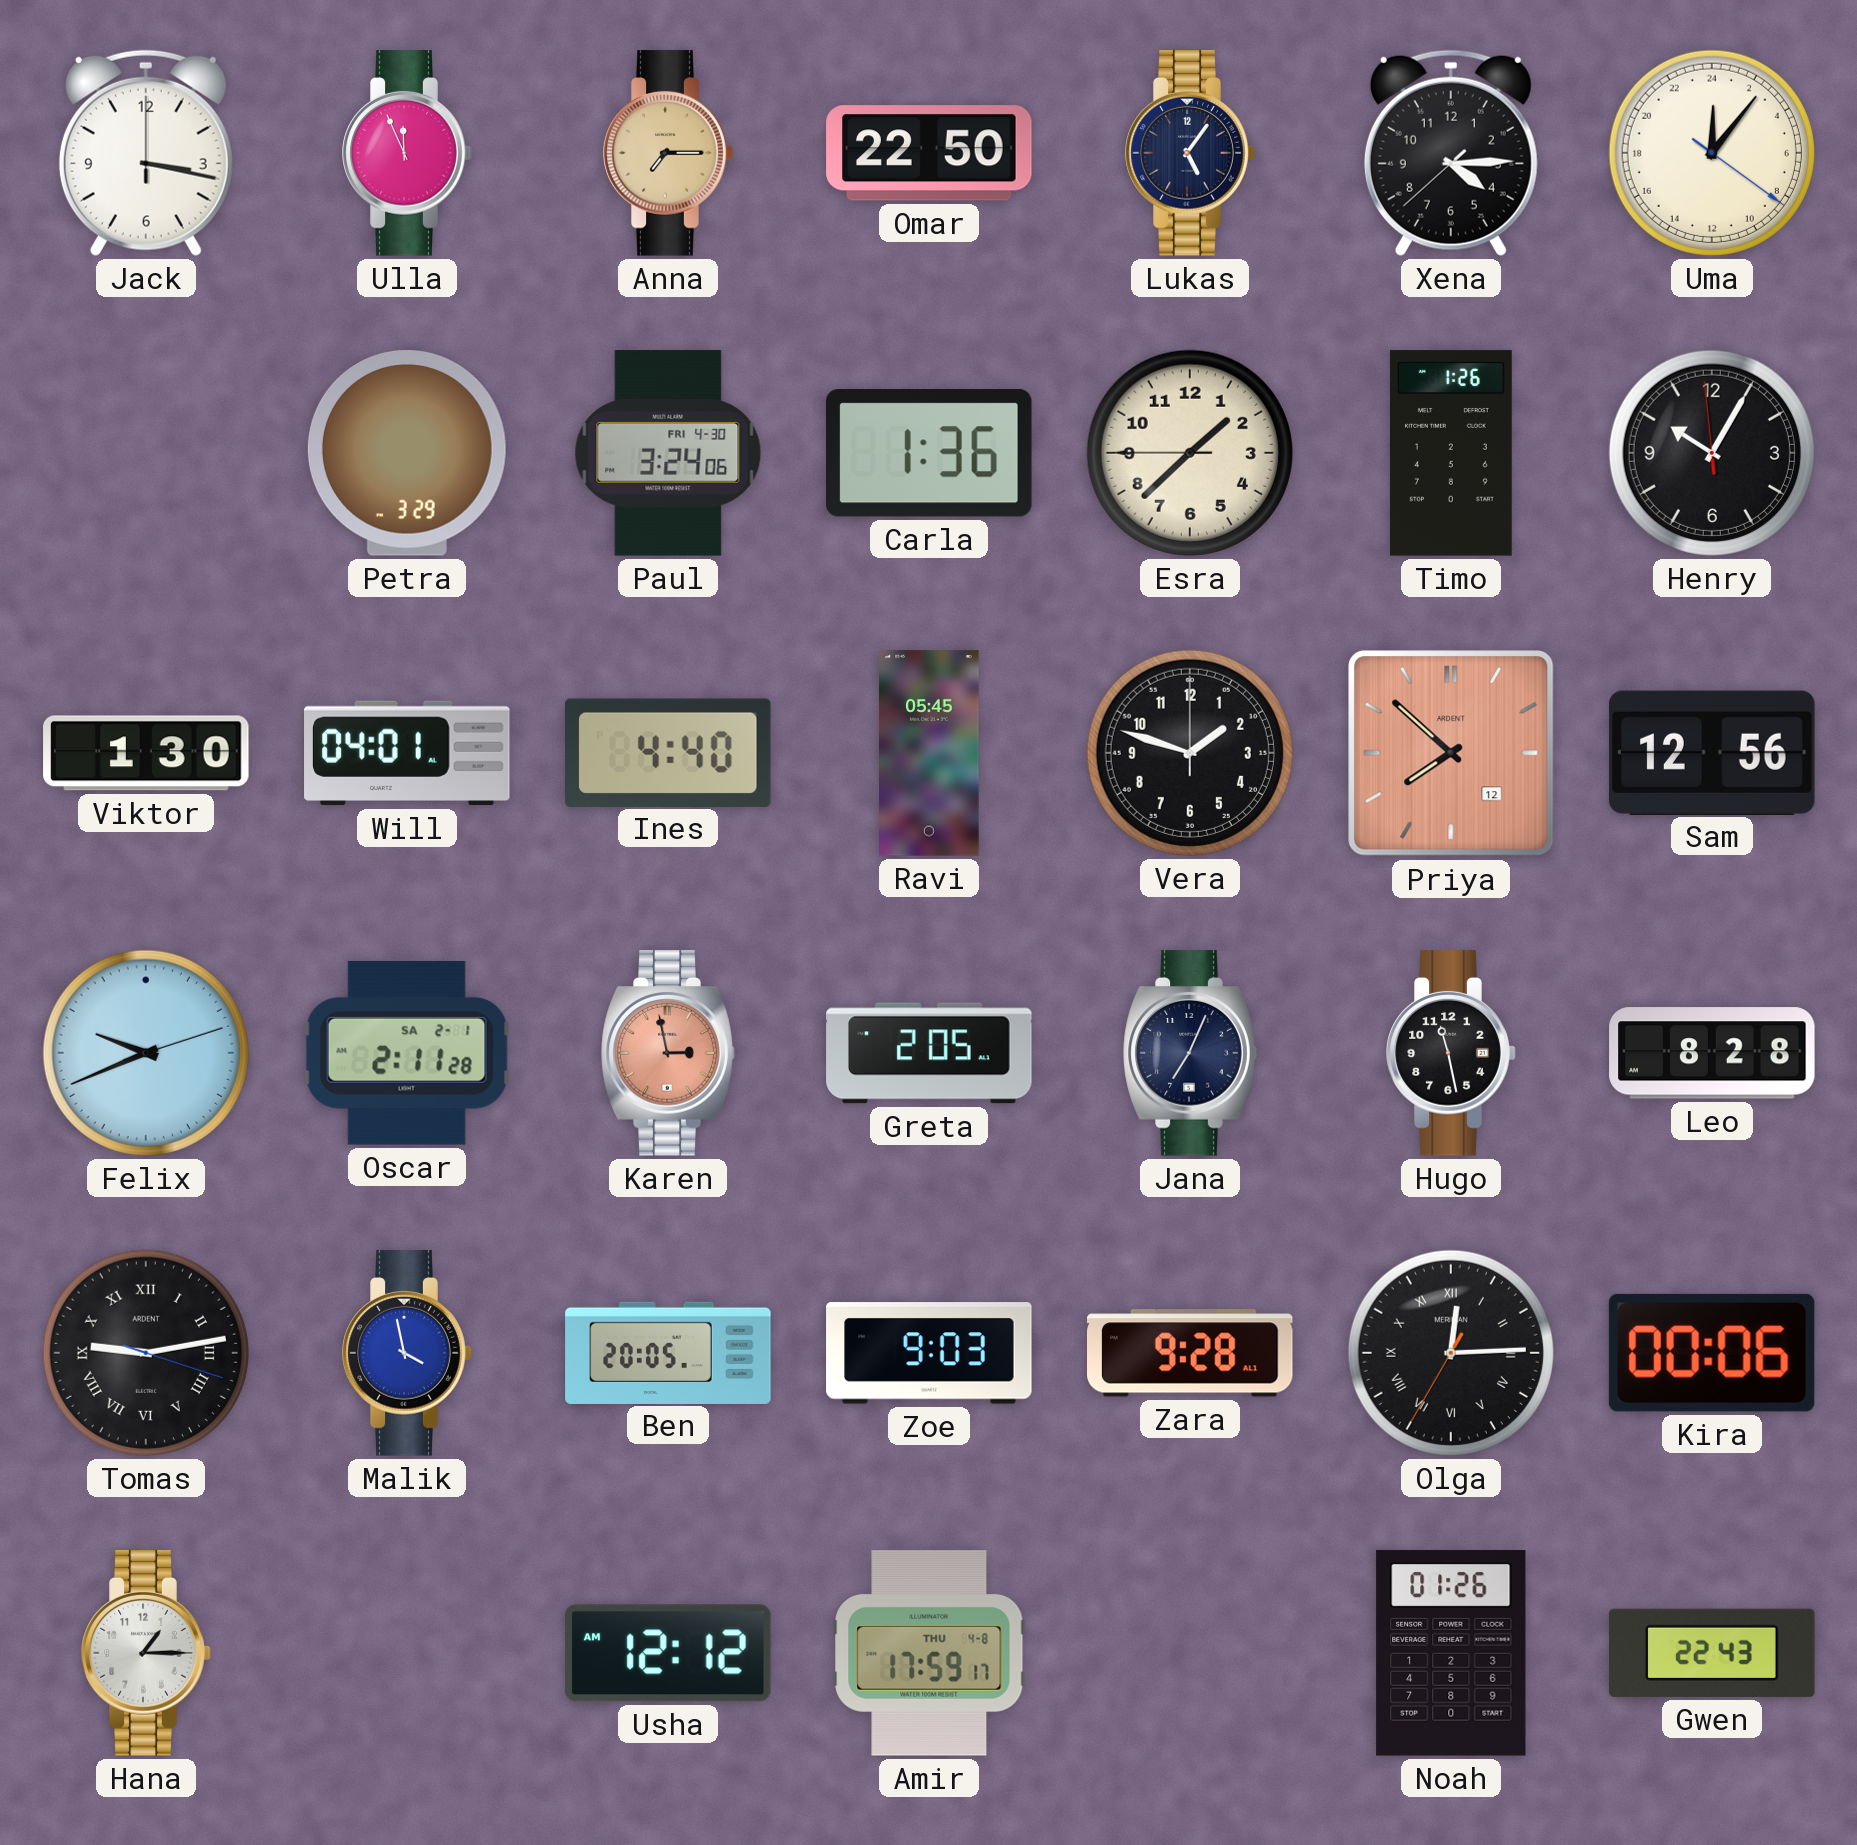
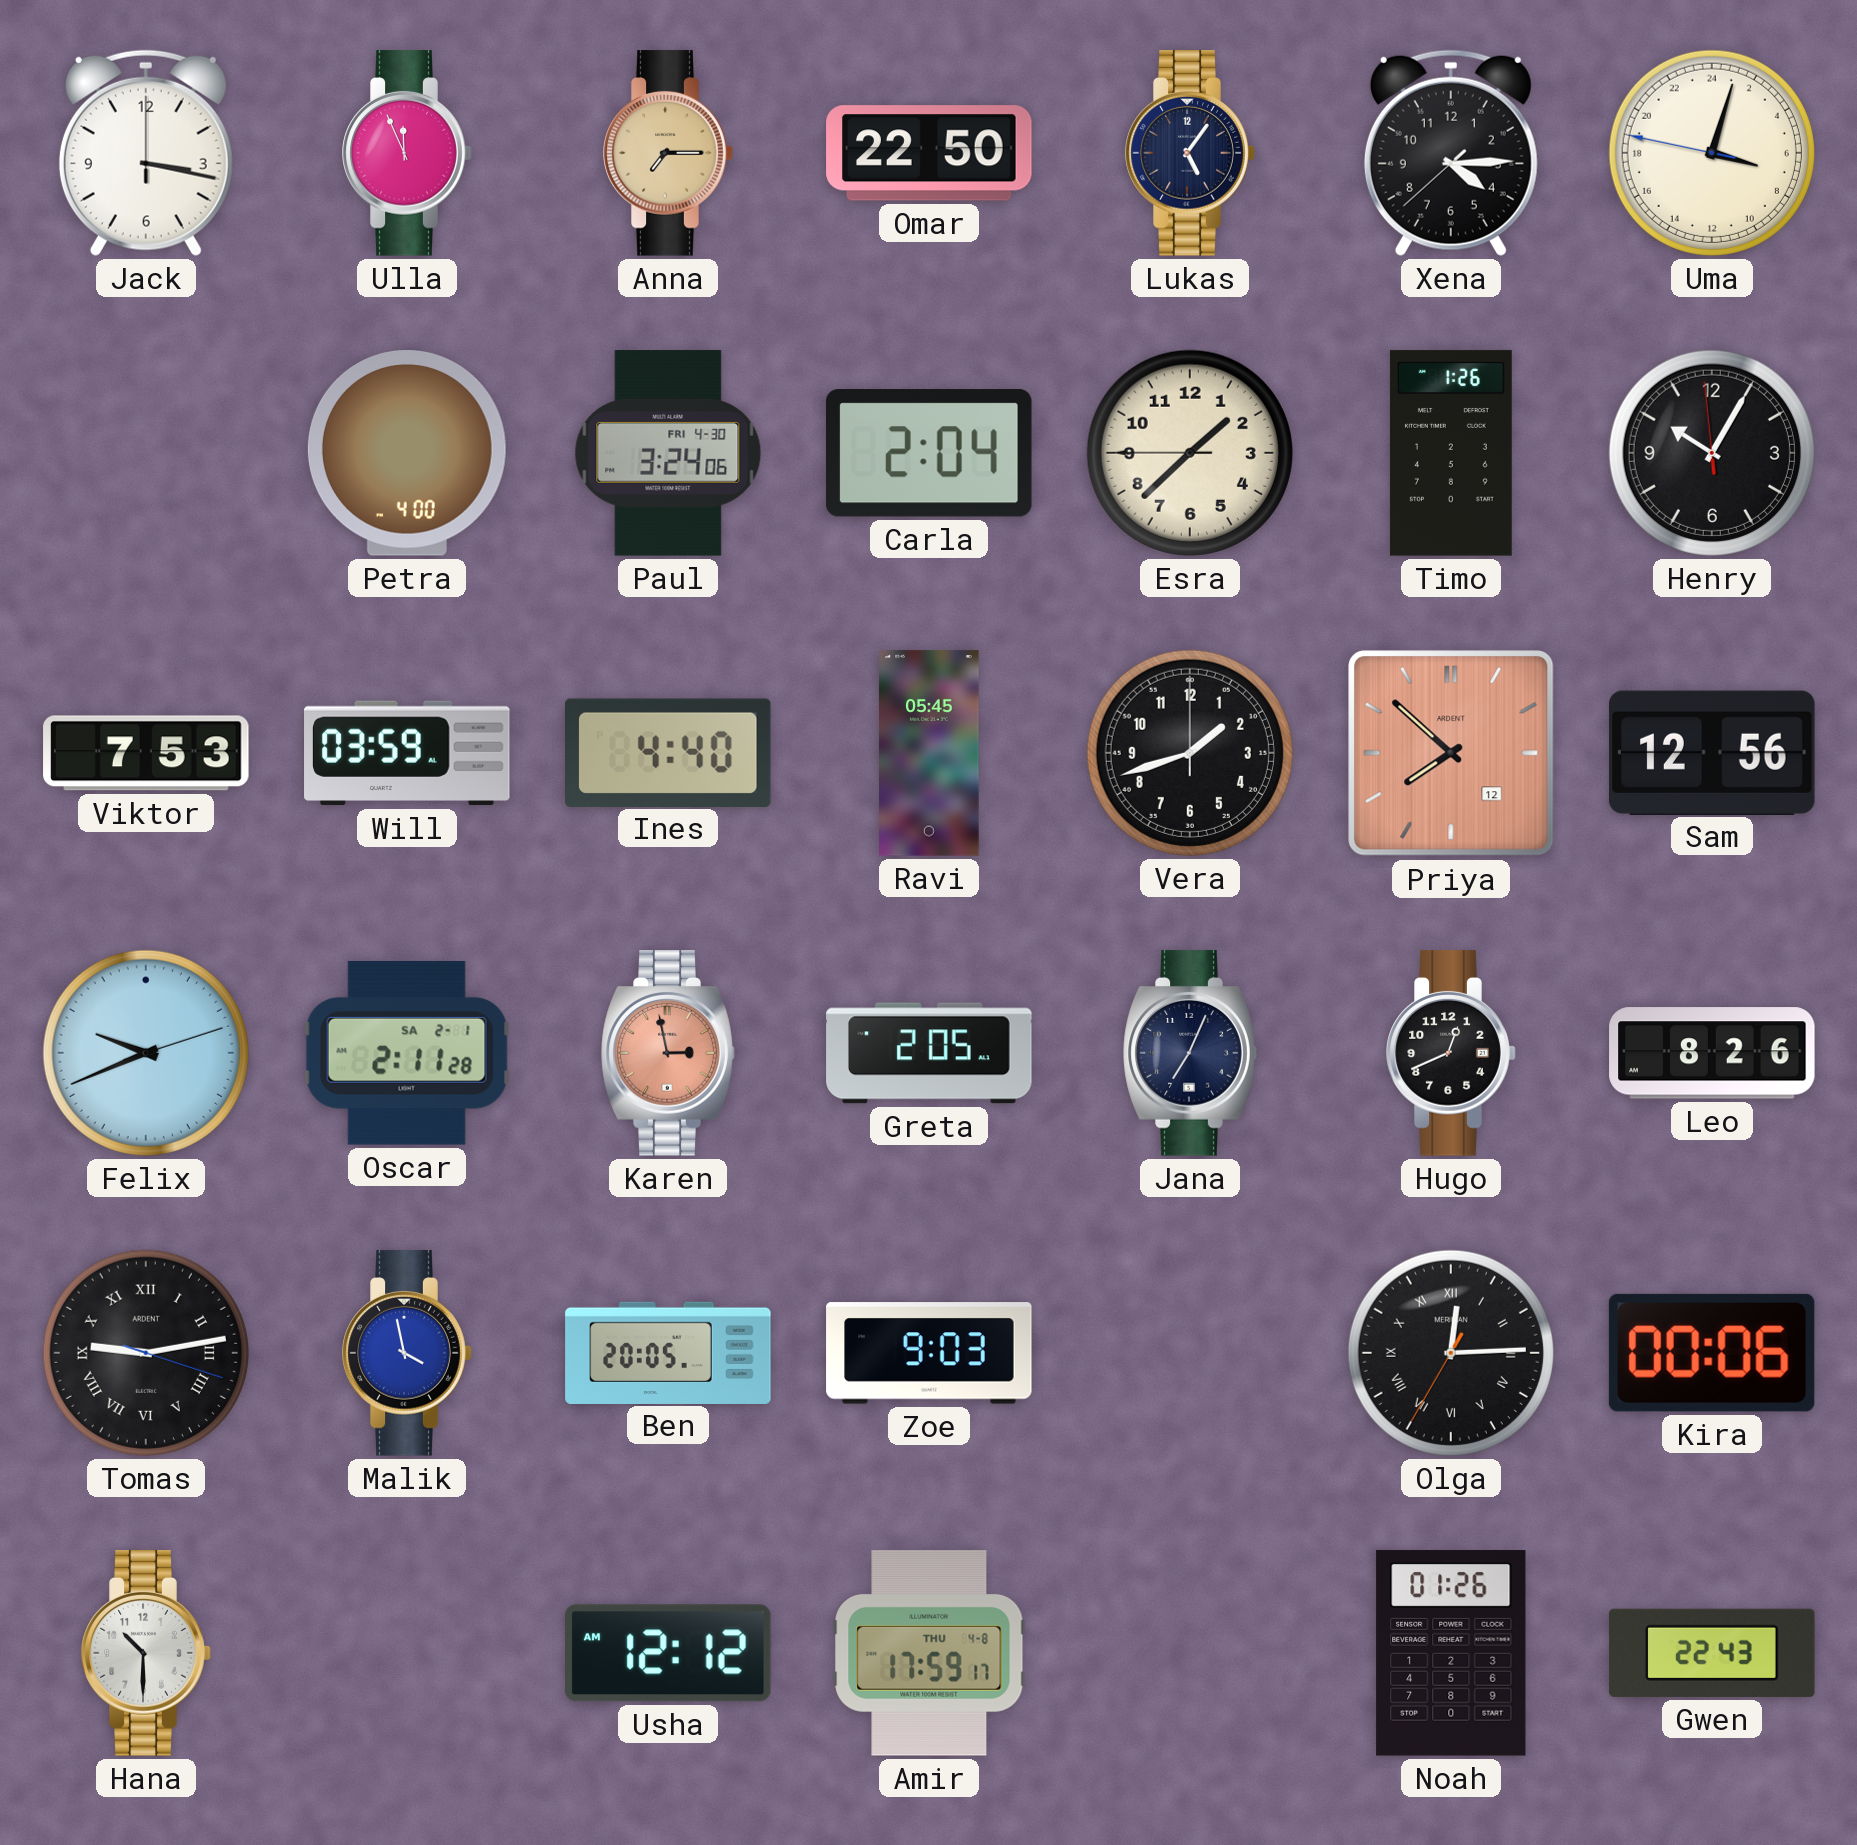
Uma: 0:06 -> 7:02 (1712, 153)
Petra: 3:29 -> 4:00 (407, 454)
Carla: 1:36 -> 2:04 (930, 453)
Viktor: 1:30 -> 7:53 (146, 753)
Will: 04:01 -> 03:59 (407, 753)
Vera: 1:48 -> 1:42 (1190, 753)
Hugo: 11:28 -> 12:41 (1451, 1053)
Leo: 8:28 -> 8:26 (1712, 1053)
Zara: 9:28 -> none (1191, 1353)
Hana: 1:15 -> 10:30 (146, 1653)
